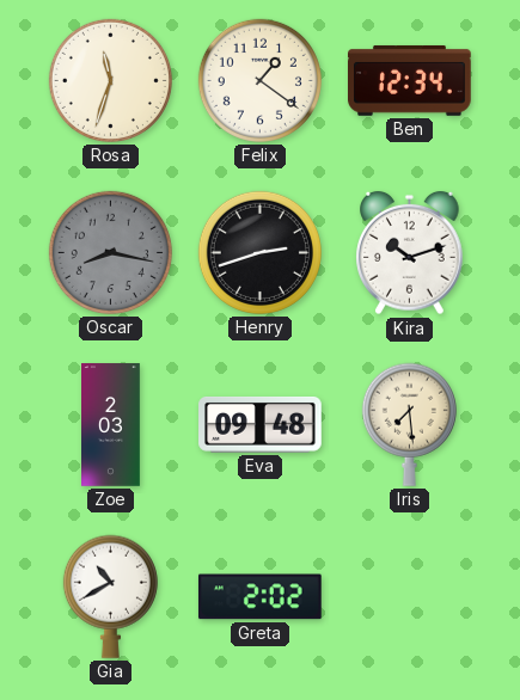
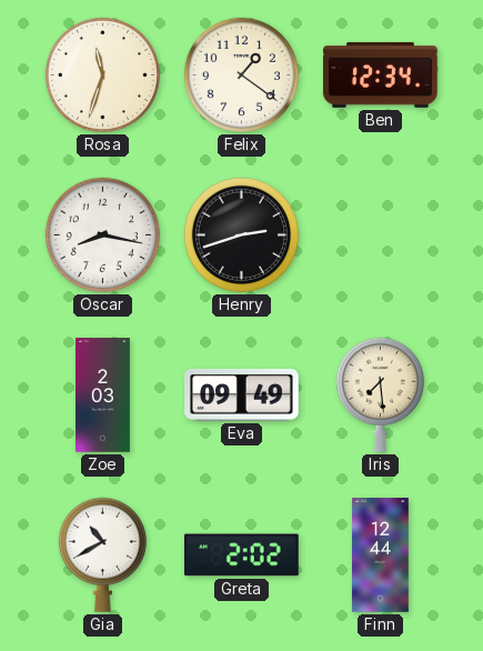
Oscar dial: grey -> white (102, 234)
Kira: 10:12 -> none (410, 253)
Eva: 09:48 -> 09:49 (242, 394)
Finn: none -> 12:44 (381, 555)
